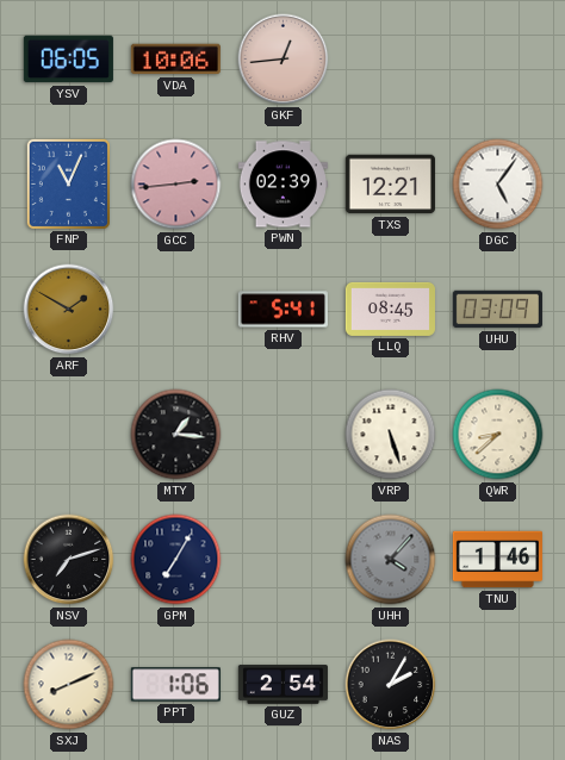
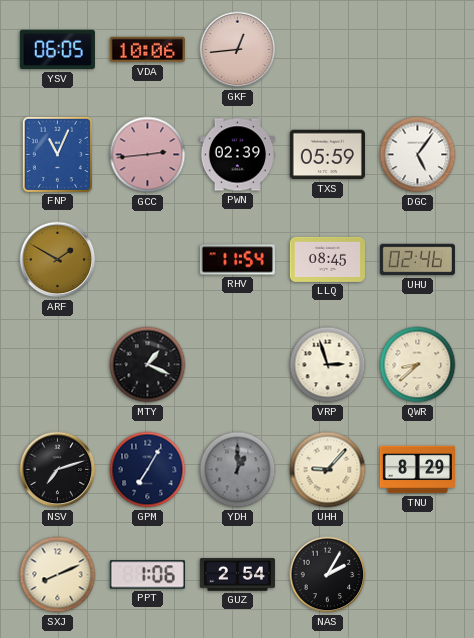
TXS: 12:21 -> 05:59 (327, 155)
RHV: 5:41 -> 11:54 (237, 260)
UHU: 03:09 -> 02:46 (417, 260)
MTY: 1:16 -> 1:19 (148, 365)
VRP: 5:27 -> 2:57 (328, 365)
YDH: none -> 1:00 (238, 470)
UHH: 4:07 -> 9:07 (328, 470)
UHH dial: grey -> cream (328, 470)
TNU: 1:46 -> 8:29 (417, 470)
